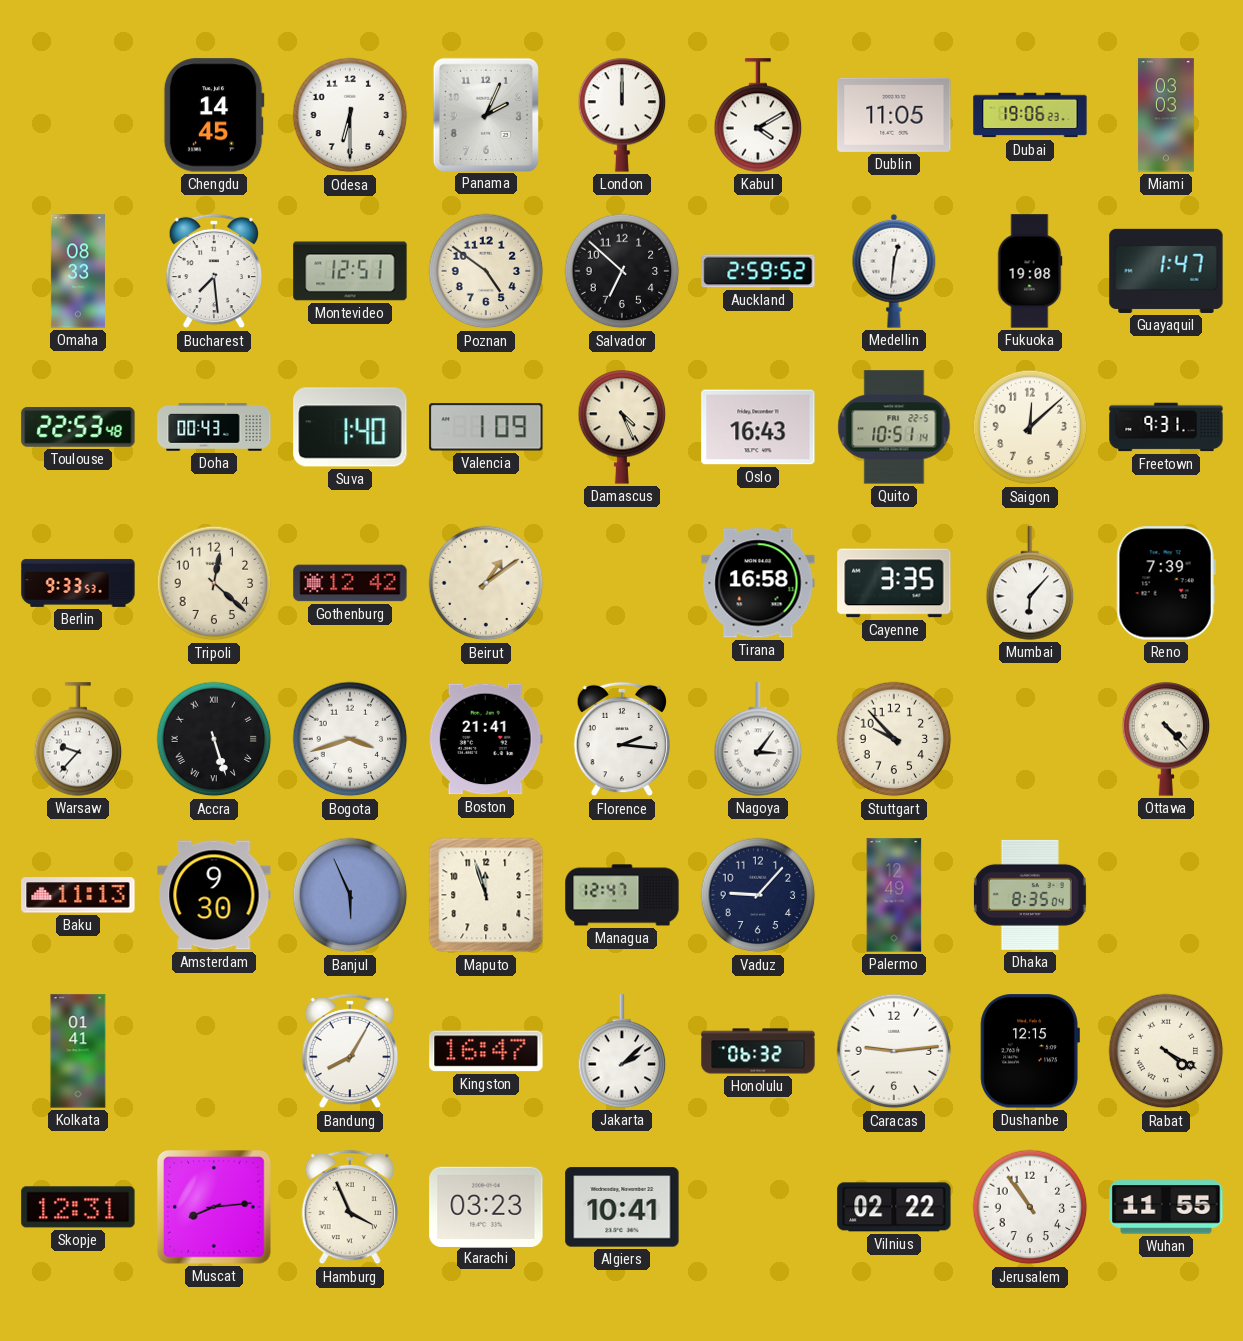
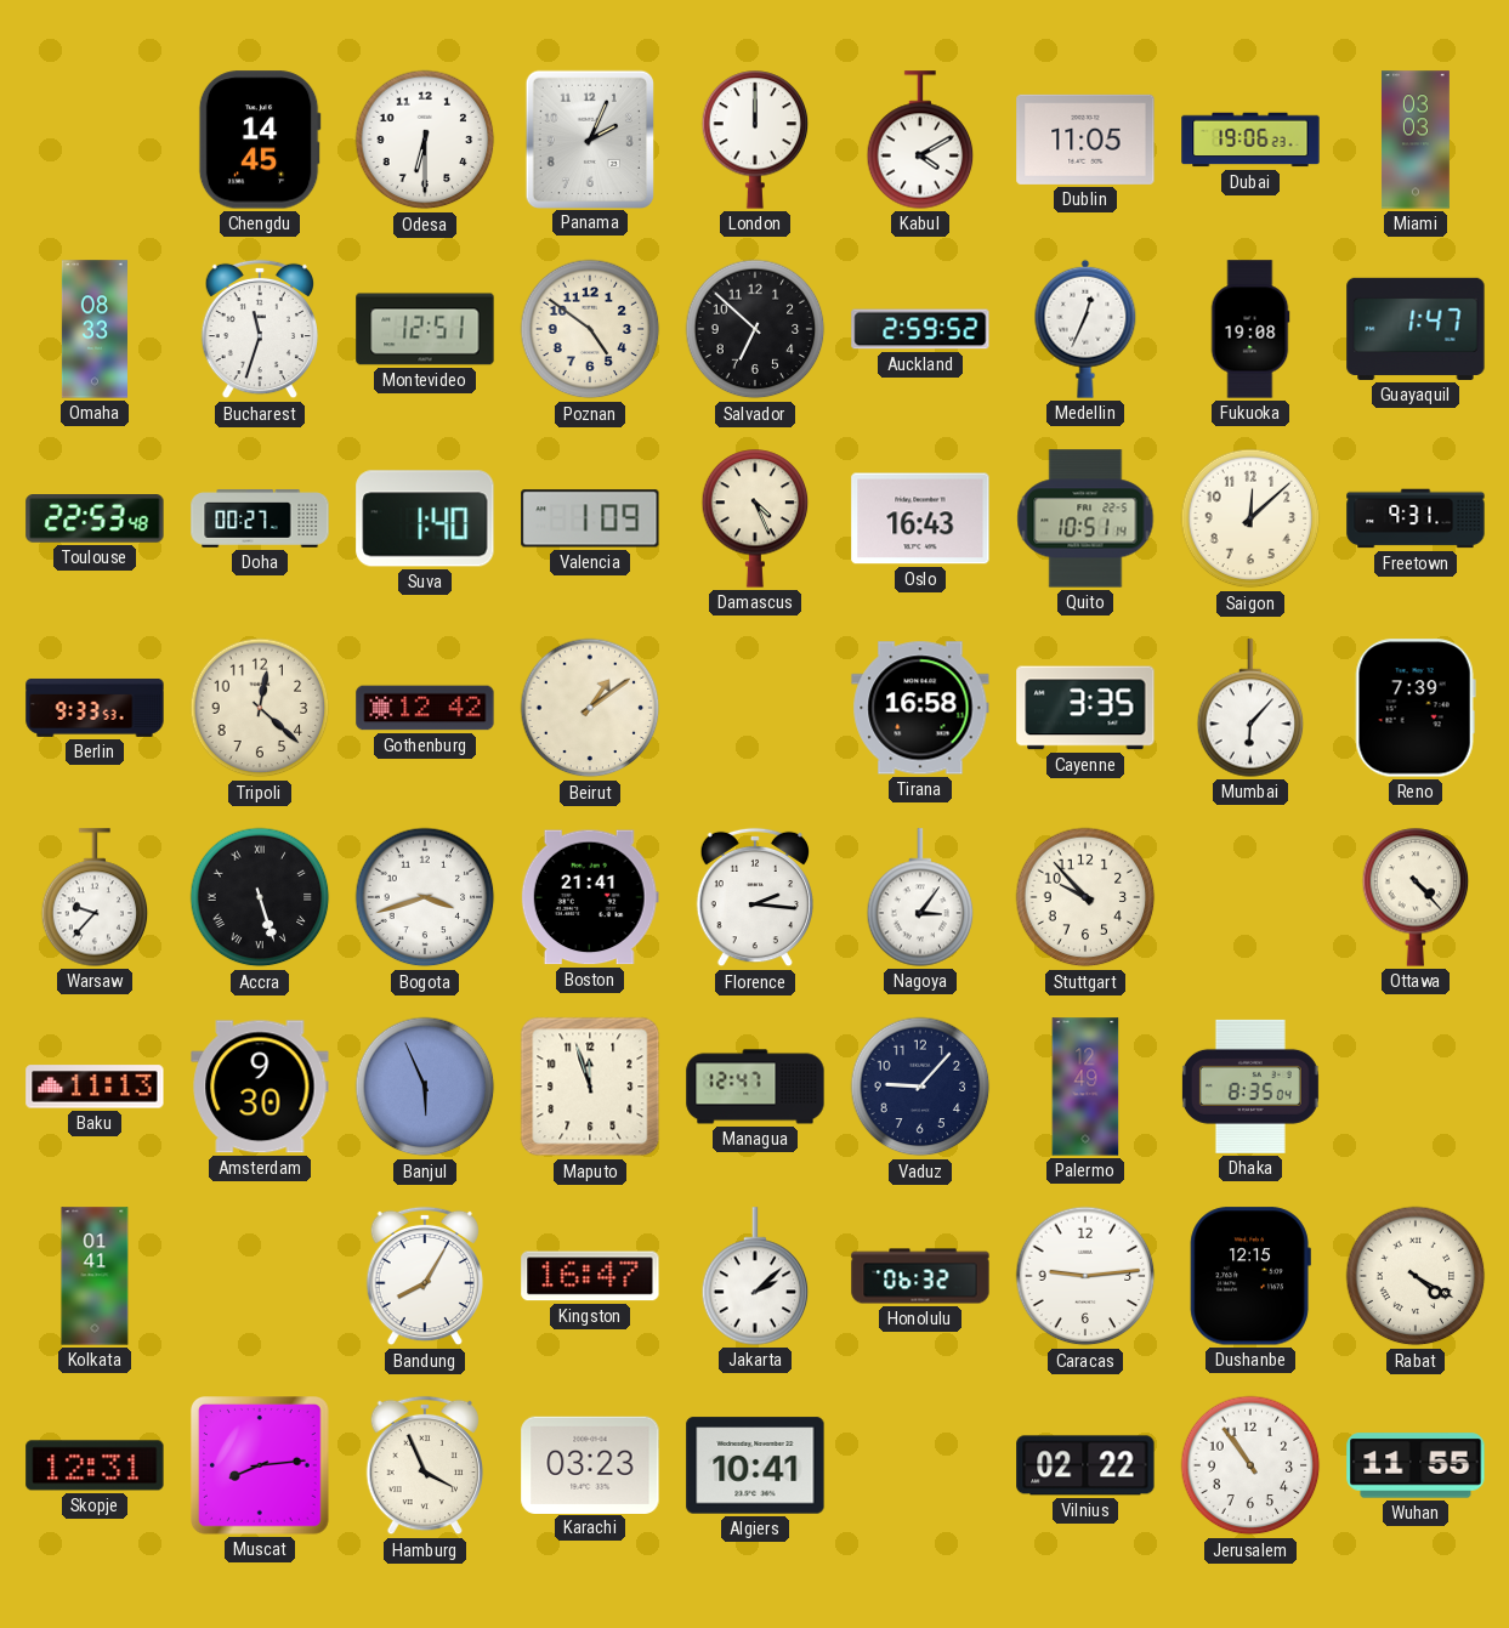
Bucharest: 7:29 -> 11:33 (259, 329)
Medellin: 12:31 -> 12:34 (1085, 329)
Doha: 00:43 -> 00:27 (260, 518)
